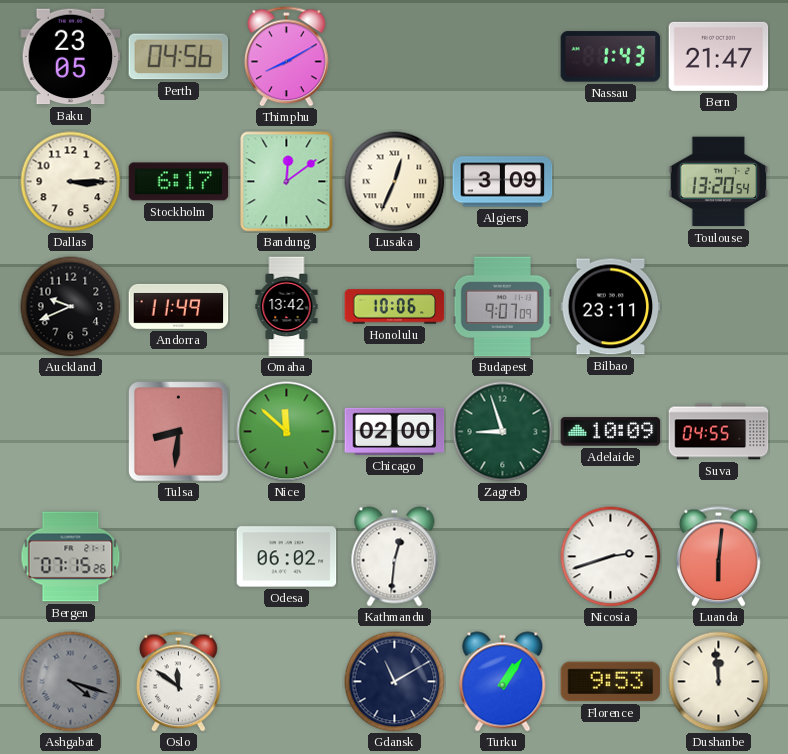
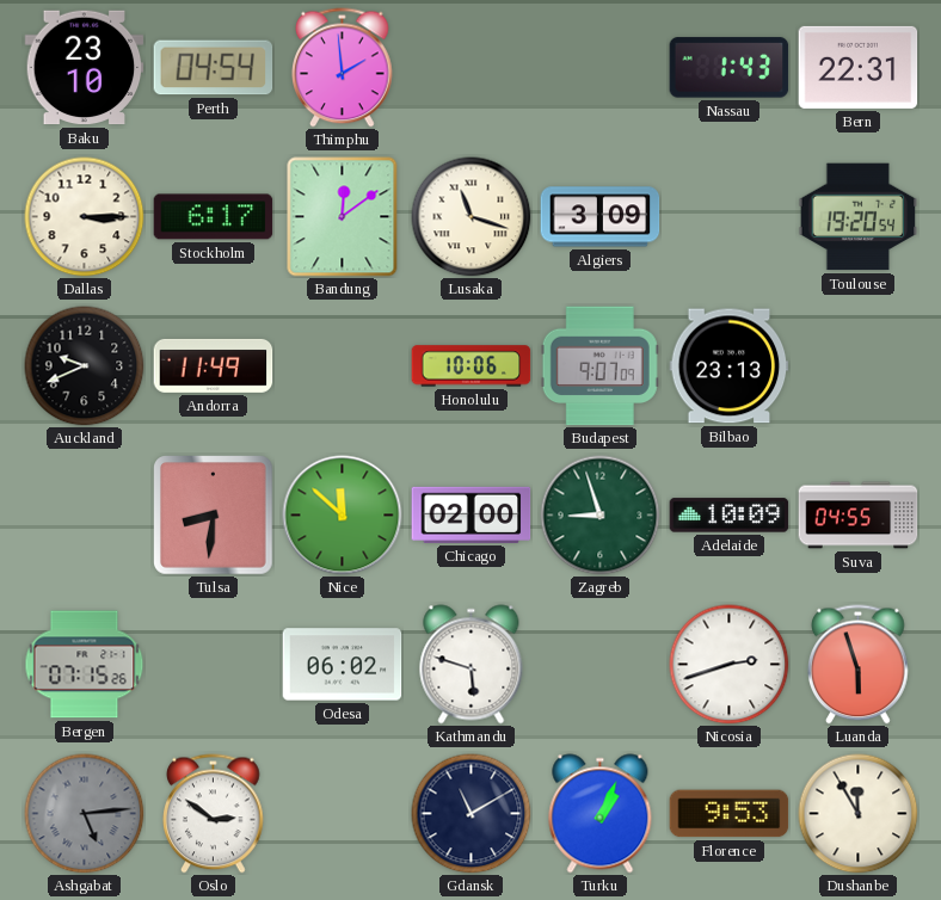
Baku: 23:05 -> 23:10 (85, 68)
Perth: 04:56 -> 04:54 (214, 68)
Thimphu: 8:10 -> 1:59 (343, 68)
Bern: 21:47 -> 22:31 (859, 67)
Lusaka: 12:34 -> 11:18 (472, 217)
Toulouse: 13:20 -> 19:20 (859, 217)
Omaha: 13:42 -> none (287, 307)
Bilbao: 23:11 -> 23:13 (730, 366)
Kathmandu: 12:31 -> 5:48 (472, 665)
Luanda: 6:01 -> 5:57 (859, 665)
Ashgabat: 4:18 -> 5:14 (85, 814)
Oslo: 11:51 -> 2:51 (214, 814)
Turku: 1:06 -> 1:04 (601, 814)
Dushanbe: 11:59 -> 11:55 (859, 814)
